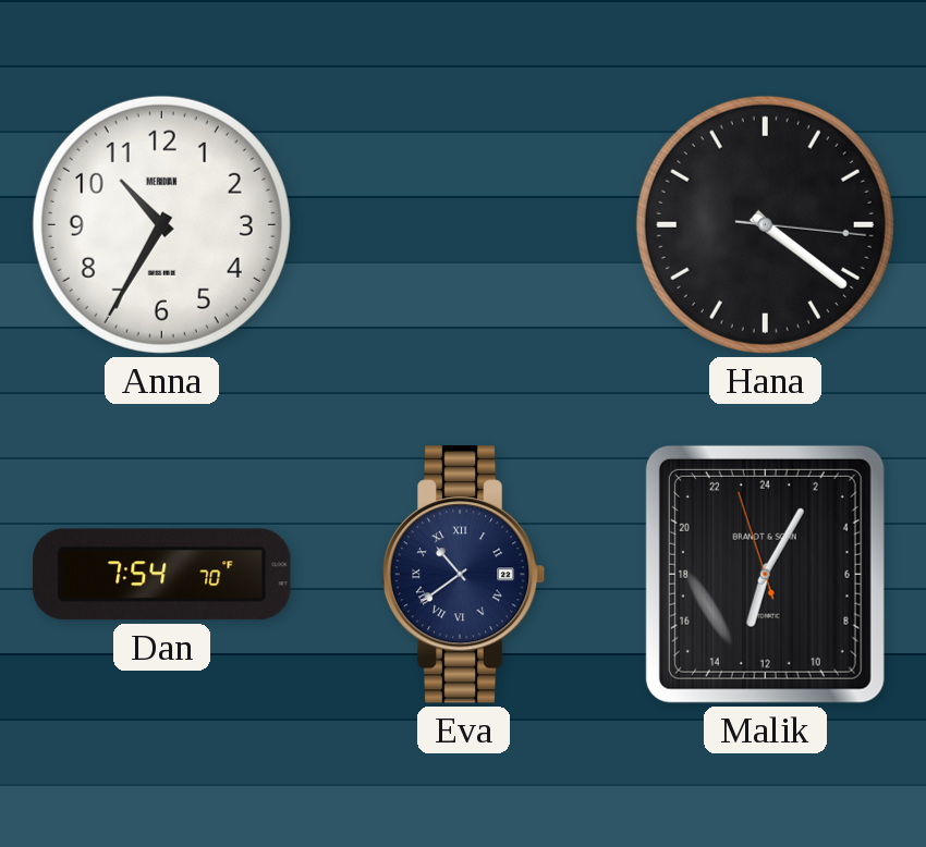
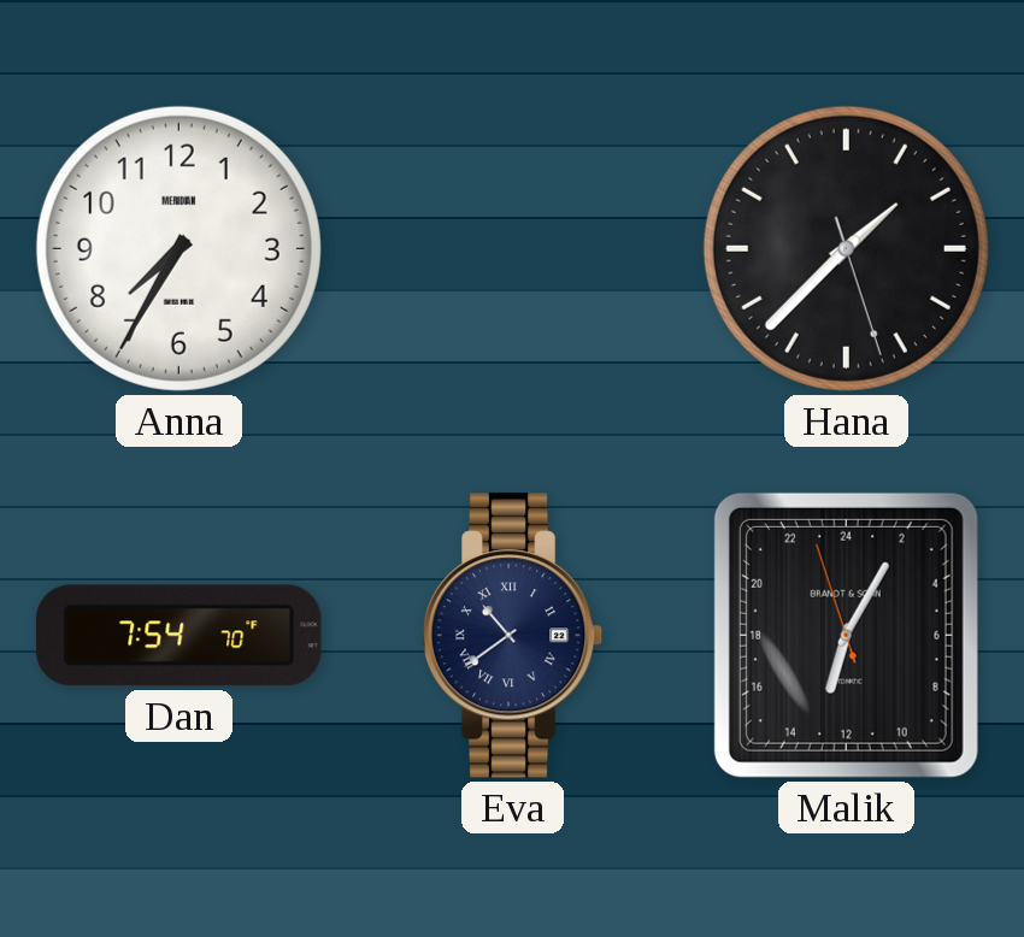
Anna: 10:35 -> 7:35 (178, 248)
Hana: 4:21 -> 1:37 (846, 248)
